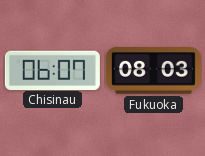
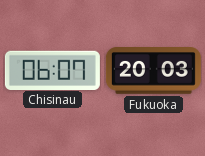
Fukuoka: 08:03 -> 20:03 (153, 71)
